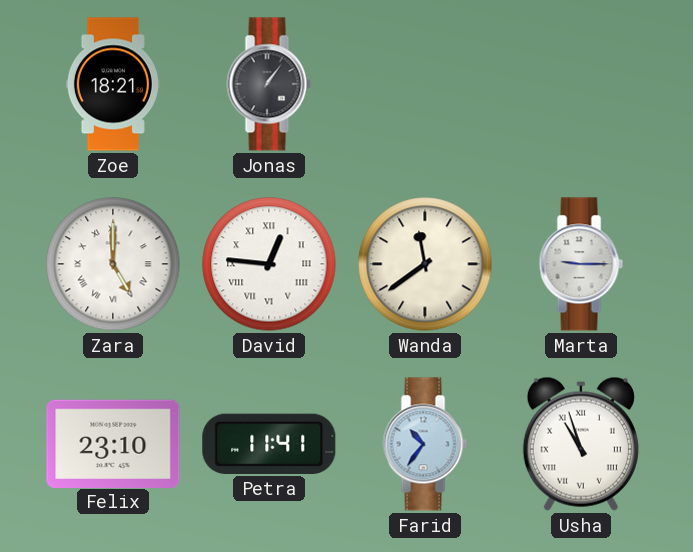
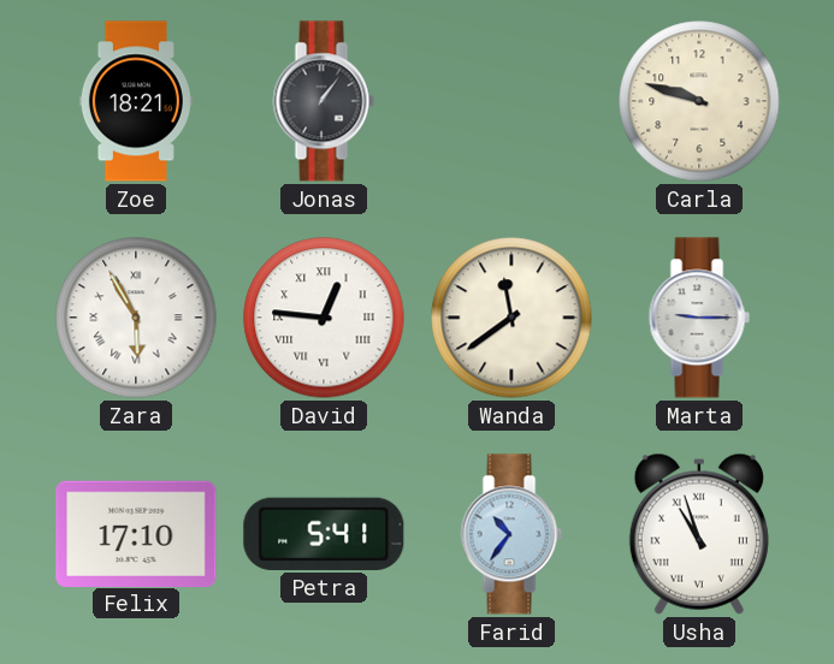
Carla: none -> 9:48 (699, 101)
Zara: 5:00 -> 5:55 (136, 318)
Felix: 23:10 -> 17:10 (136, 533)
Petra: 11:41 -> 5:41 (324, 534)
